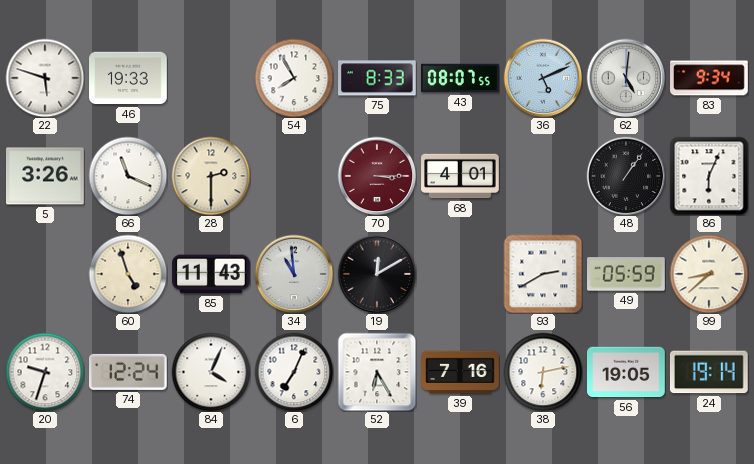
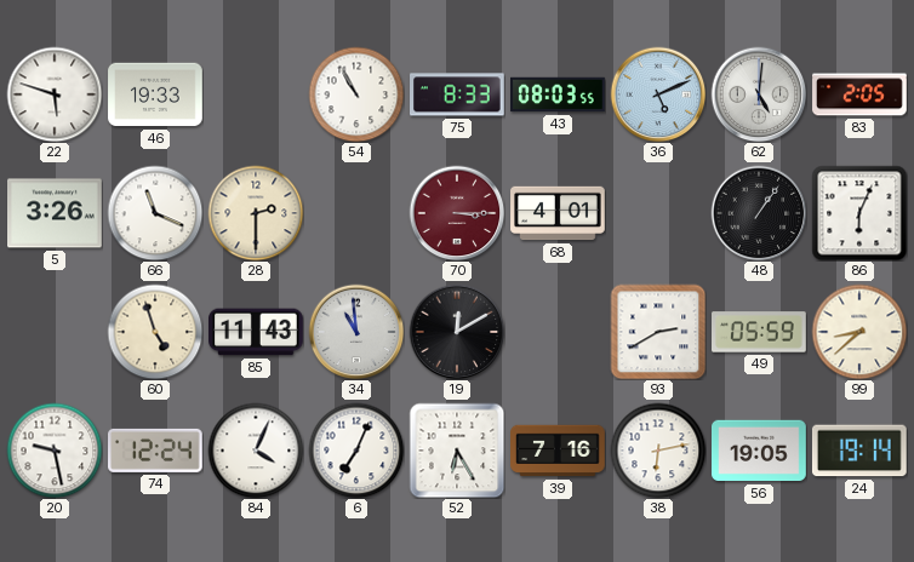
54: 7:55 -> 10:55 (356, 94)
43: 08:07 -> 08:03 (558, 94)
83: 9:34 -> 2:05 (859, 94)
20: 9:33 -> 9:28 (55, 451)
